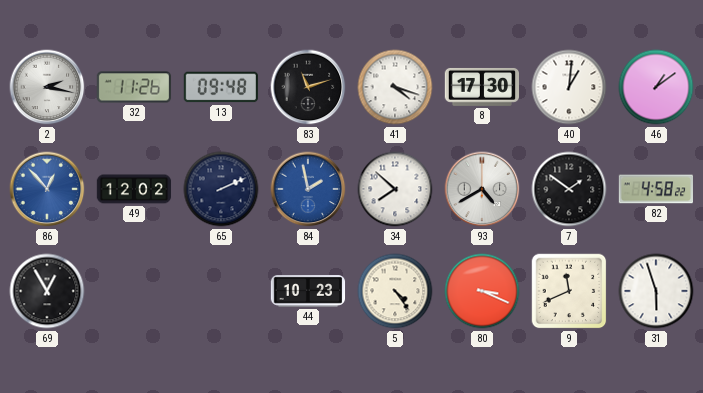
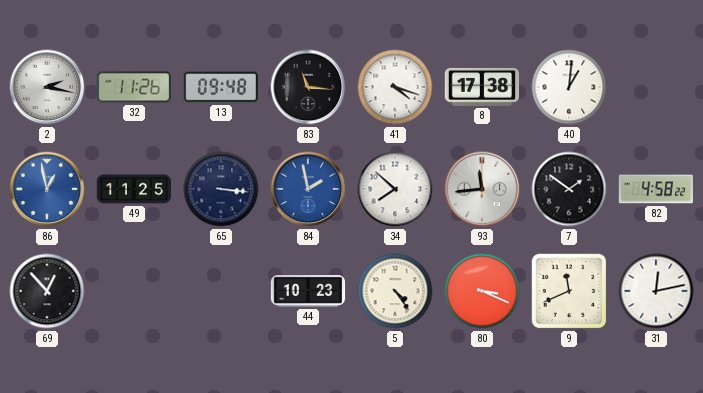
83: 11:12 -> 11:16 (308, 87)
8: 17:30 -> 17:38 (482, 87)
46: 1:09 -> none (656, 87)
86: 12:53 -> 12:58 (47, 189)
49: 12:02 -> 11:25 (134, 189)
65: 2:11 -> 3:16 (221, 189)
93: 4:40 -> 11:44 (482, 189)
69: 12:55 -> 12:53 (47, 291)
31: 5:57 -> 12:13 (656, 291)
